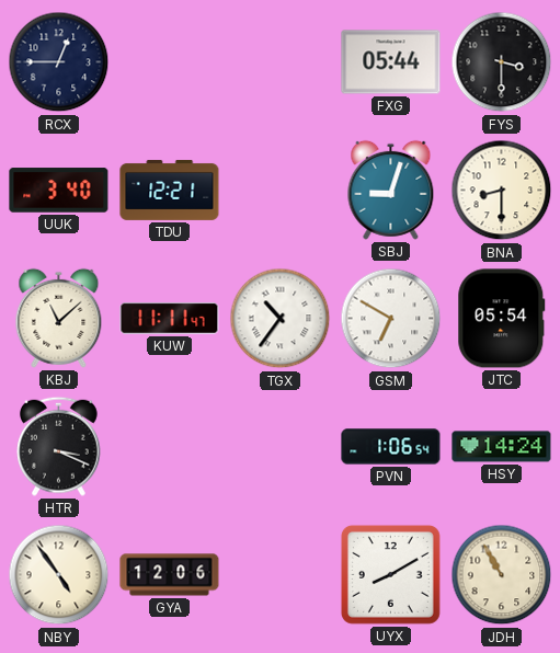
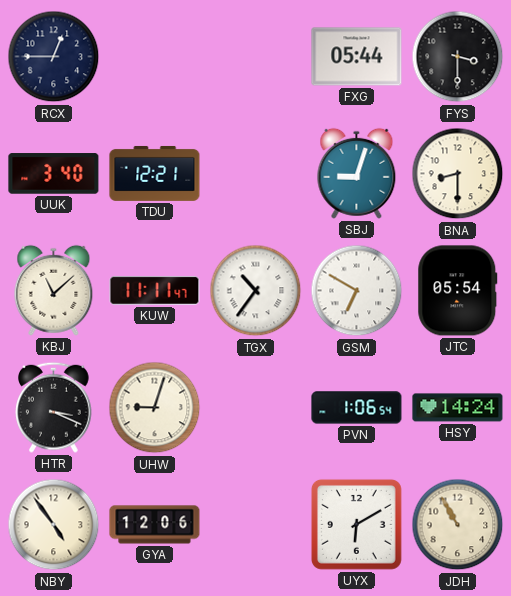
UHW: none -> 9:03 (155, 408)
UYX: 8:10 -> 6:10 (356, 524)
